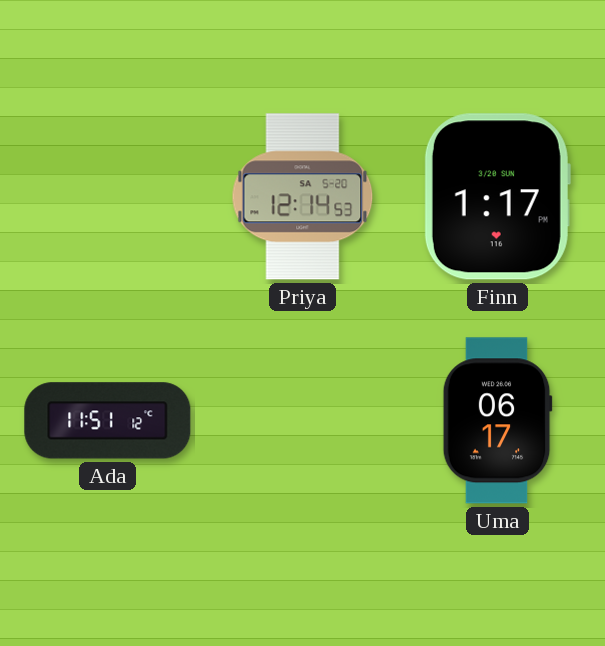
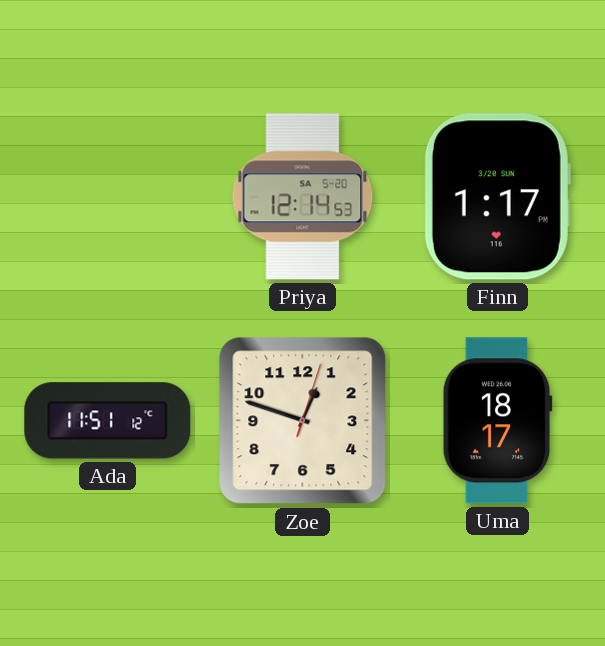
Zoe: none -> 12:48 (303, 421)
Uma: 06:17 -> 18:17 (497, 421)
